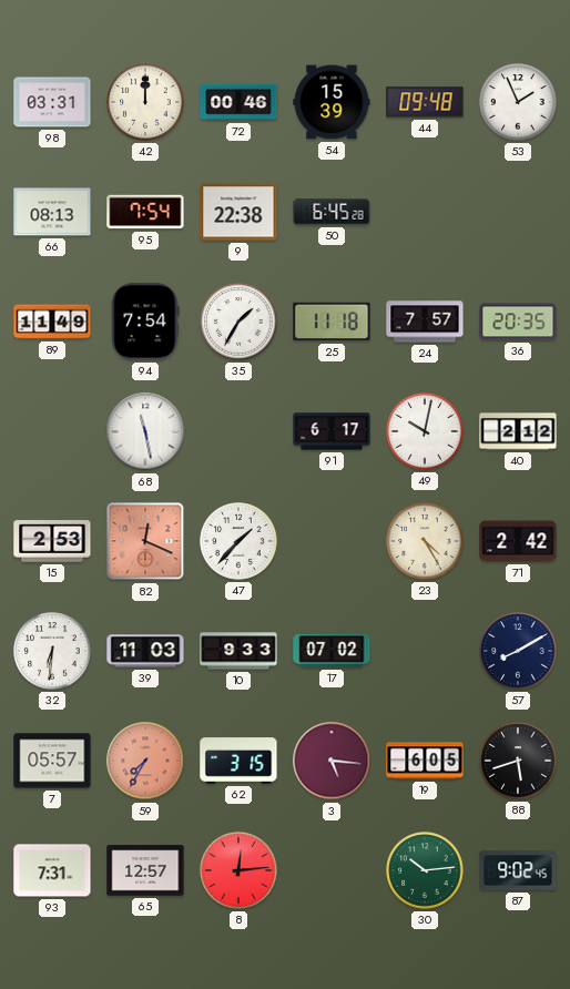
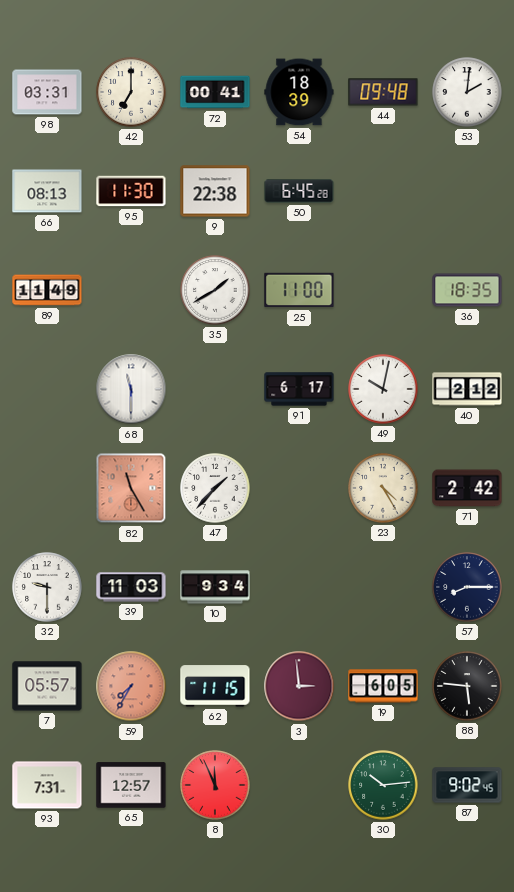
42: 12:00 -> 7:00 (131, 92)
72: 00:46 -> 00:41 (215, 92)
54: 15:39 -> 18:39 (299, 92)
53: 1:56 -> 2:01 (467, 92)
95: 7:54 -> 11:30 (131, 191)
94: 7:54 -> none (145, 322)
35: 1:35 -> 1:40 (215, 290)
25: 11:18 -> 11:00 (299, 290)
24: 7:57 -> none (425, 322)
36: 20:35 -> 18:35 (467, 290)
68: 11:28 -> 11:30 (131, 389)
15: 2:53 -> none (52, 541)
82: 12:19 -> 11:25 (131, 488)
32: 6:31 -> 9:30 (47, 587)
10: 9:33 -> 9:34 (215, 587)
17: 07:02 -> none (332, 651)
57: 8:10 -> 8:15 (467, 587)
62: 3:15 -> 11:15 (215, 686)
3: 5:16 -> 2:59 (299, 686)
88: 5:42 -> 5:46 (467, 686)
8: 12:14 -> 11:56 (215, 785)
